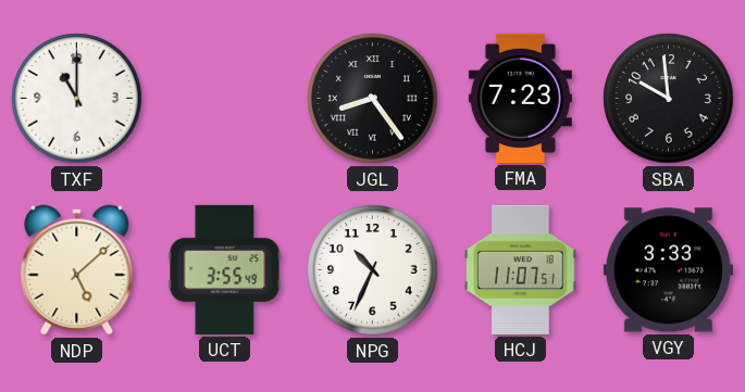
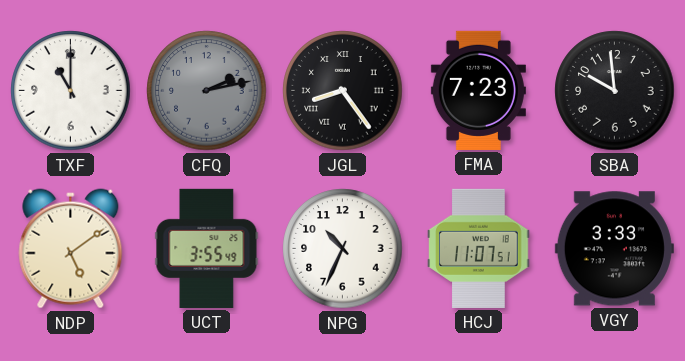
CFQ: none -> 2:13 (207, 91)
NDP: 5:08 -> 5:09 (71, 249)
